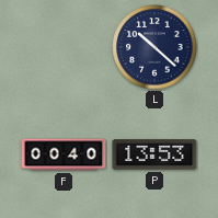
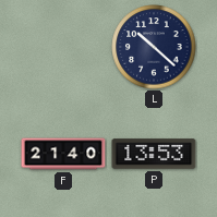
F: 00:40 -> 21:40 (63, 154)
